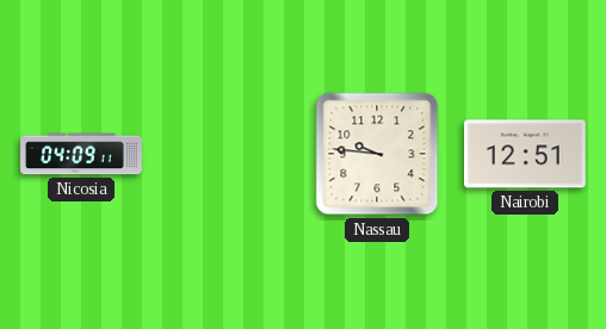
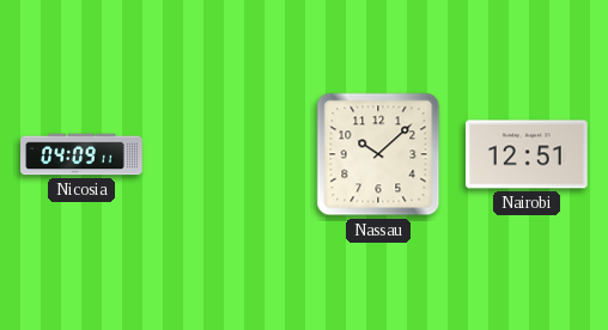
Nassau: 9:46 -> 10:08 (378, 154)
